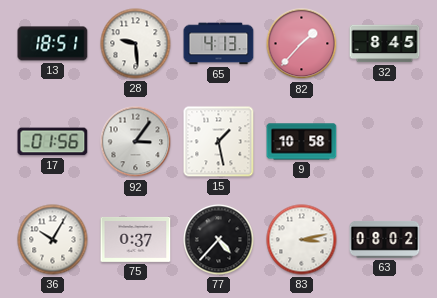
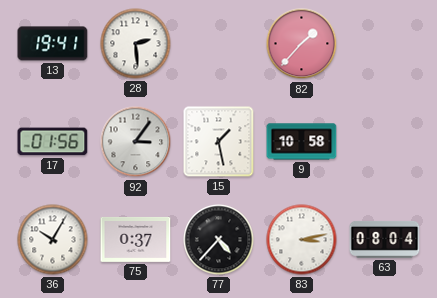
13: 18:51 -> 19:41 (53, 44)
28: 9:29 -> 2:29 (136, 44)
65: 4:13 -> none (219, 44)
32: 8:45 -> none (385, 44)
63: 08:02 -> 08:04 (385, 239)
